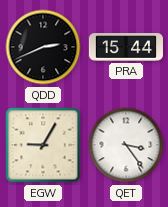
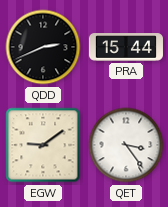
EGW: 9:05 -> 9:09 (43, 145)
